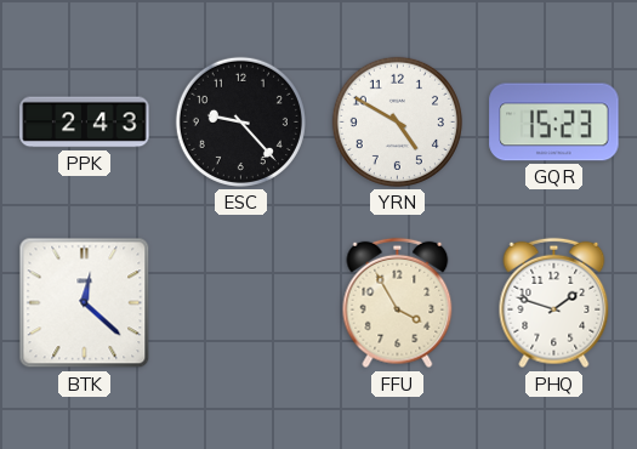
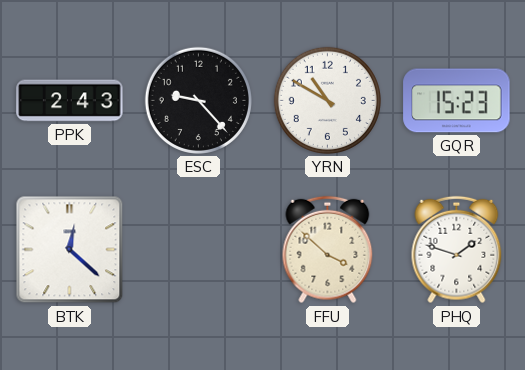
YRN: 4:50 -> 10:50 (327, 100)
FFU: 3:55 -> 3:52 (328, 250)
